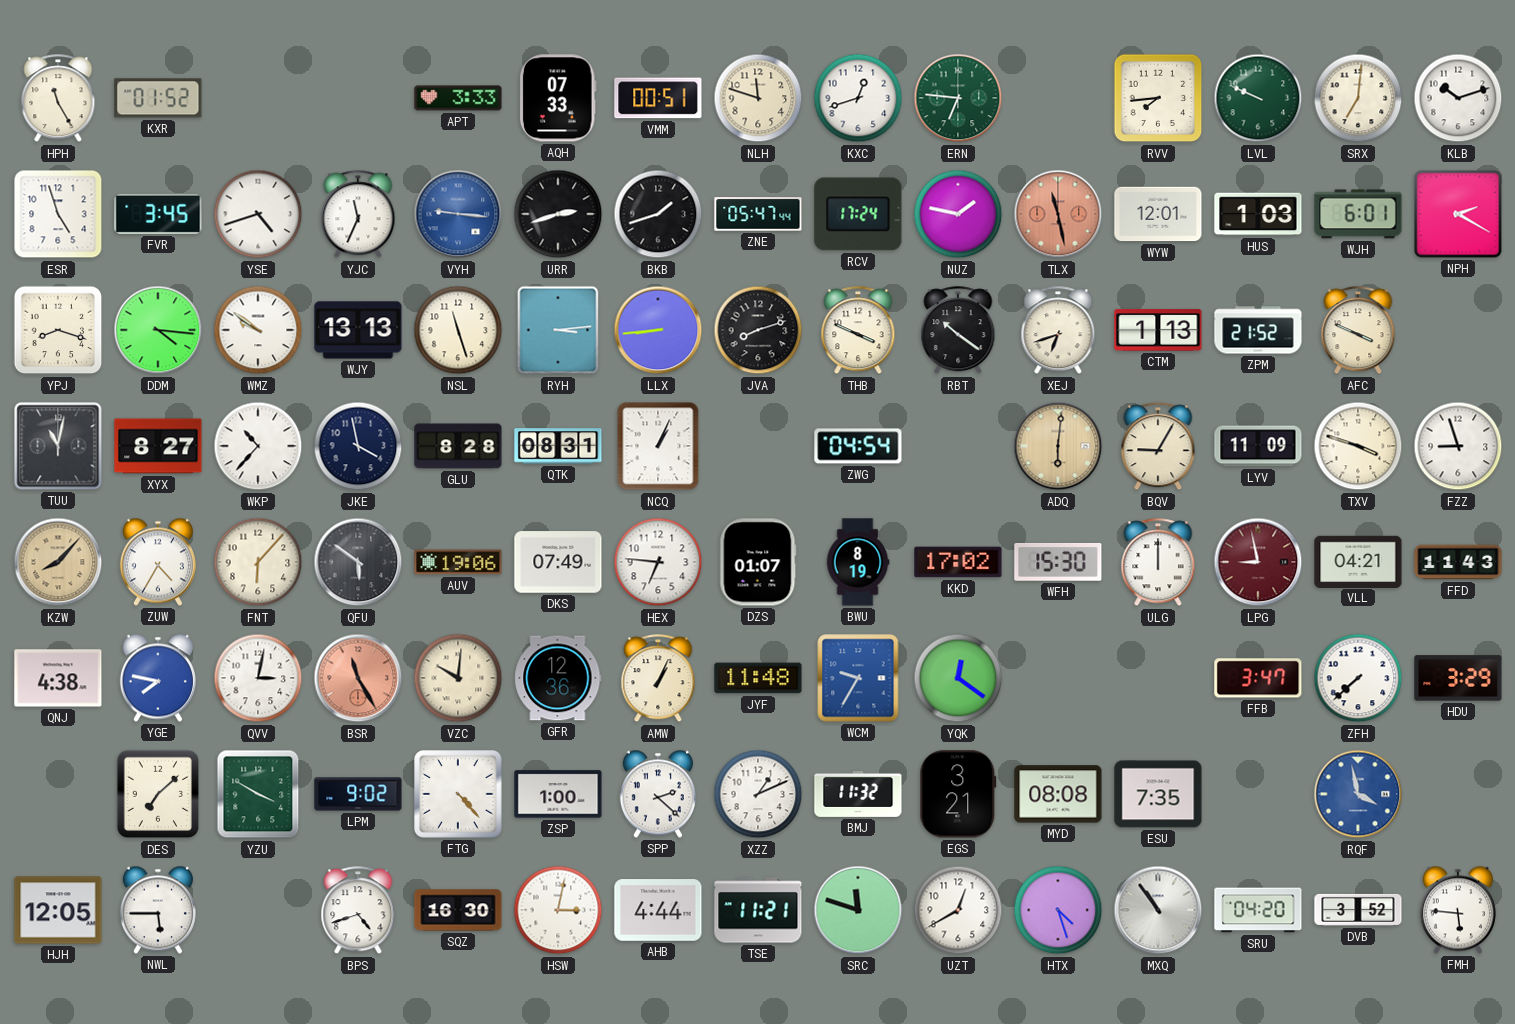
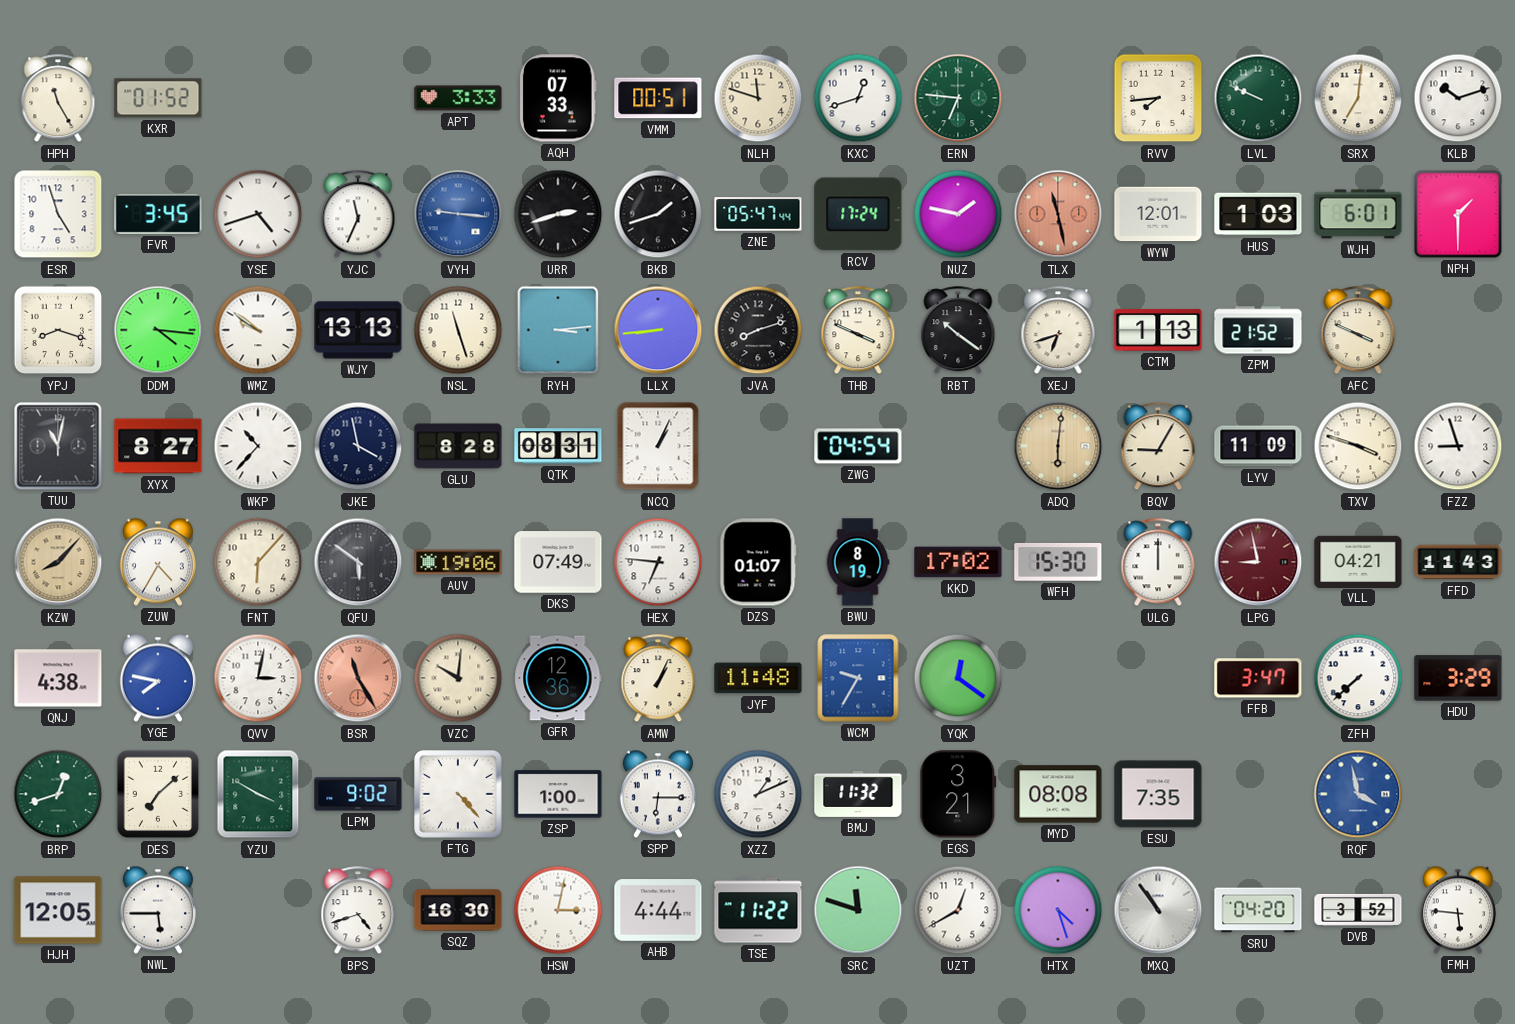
NPH: 2:20 -> 1:30 (1458, 214)
BRP: none -> 12:42 (58, 794)
SPP: 2:22 -> 6:15 (658, 794)
TSE: 11:21 -> 11:22 (758, 910)
